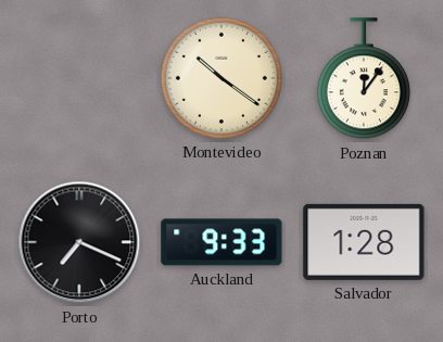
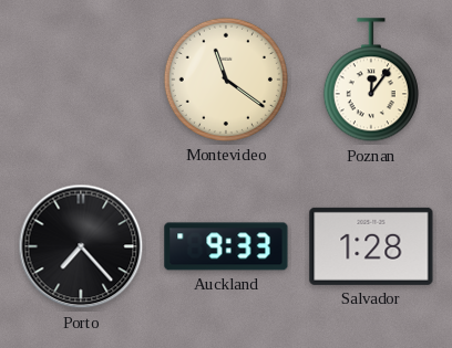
Montevideo: 10:21 -> 11:21 (226, 80)
Porto: 7:19 -> 7:23 (81, 246)
